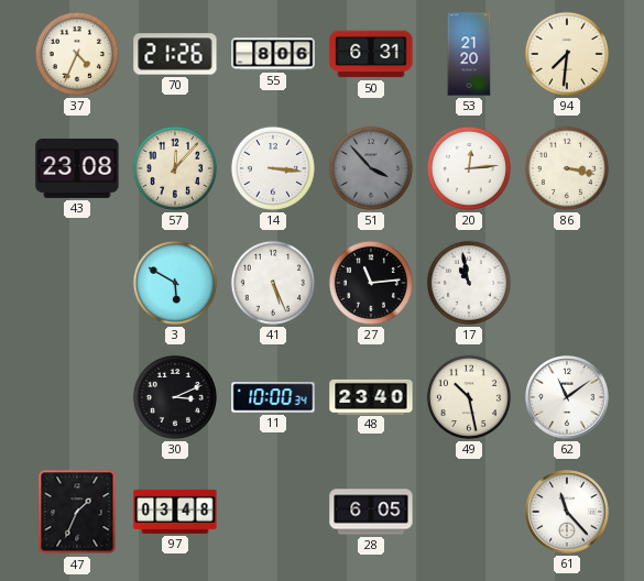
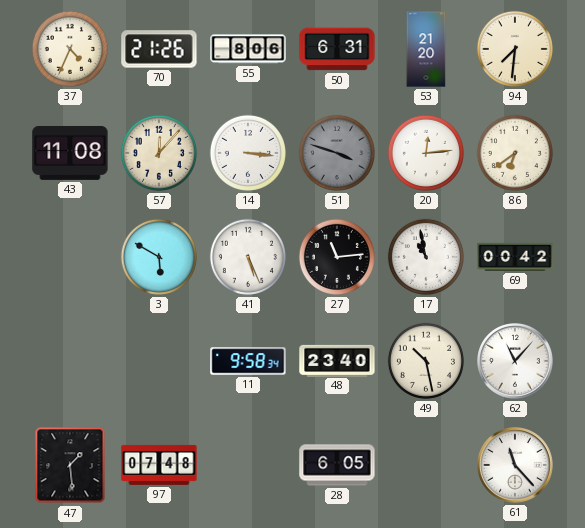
43: 23:08 -> 11:08 (70, 153)
51: 3:53 -> 3:48 (337, 153)
86: 3:17 -> 6:39 (515, 153)
69: none -> 00:42 (515, 257)
30: 3:11 -> none (175, 397)
11: 10:00 -> 9:58 (248, 361)
62: 11:09 -> 11:07 (515, 361)
47: 1:34 -> 1:29 (70, 465)
97: 03:48 -> 07:48 (159, 465)
